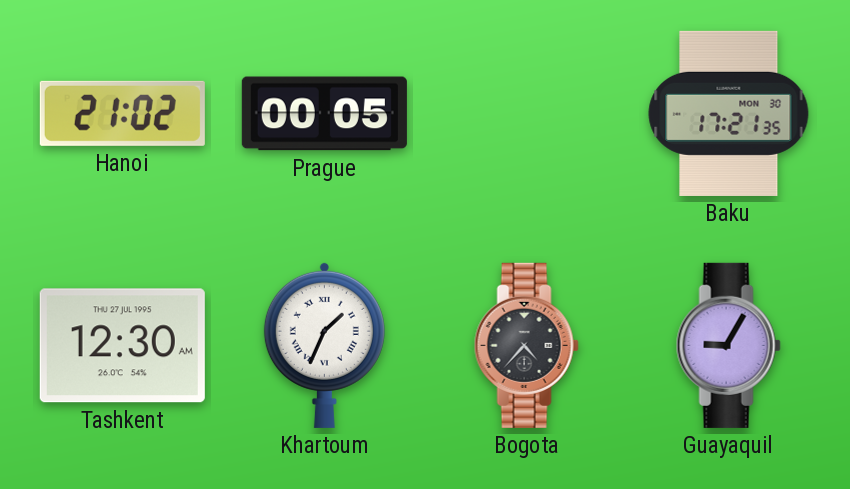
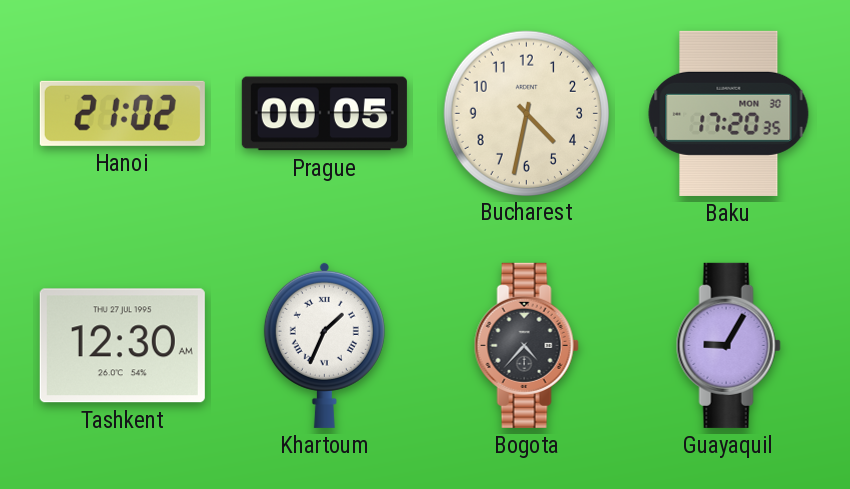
Bucharest: none -> 4:32 (526, 113)
Baku: 17:21 -> 17:20 (729, 113)
